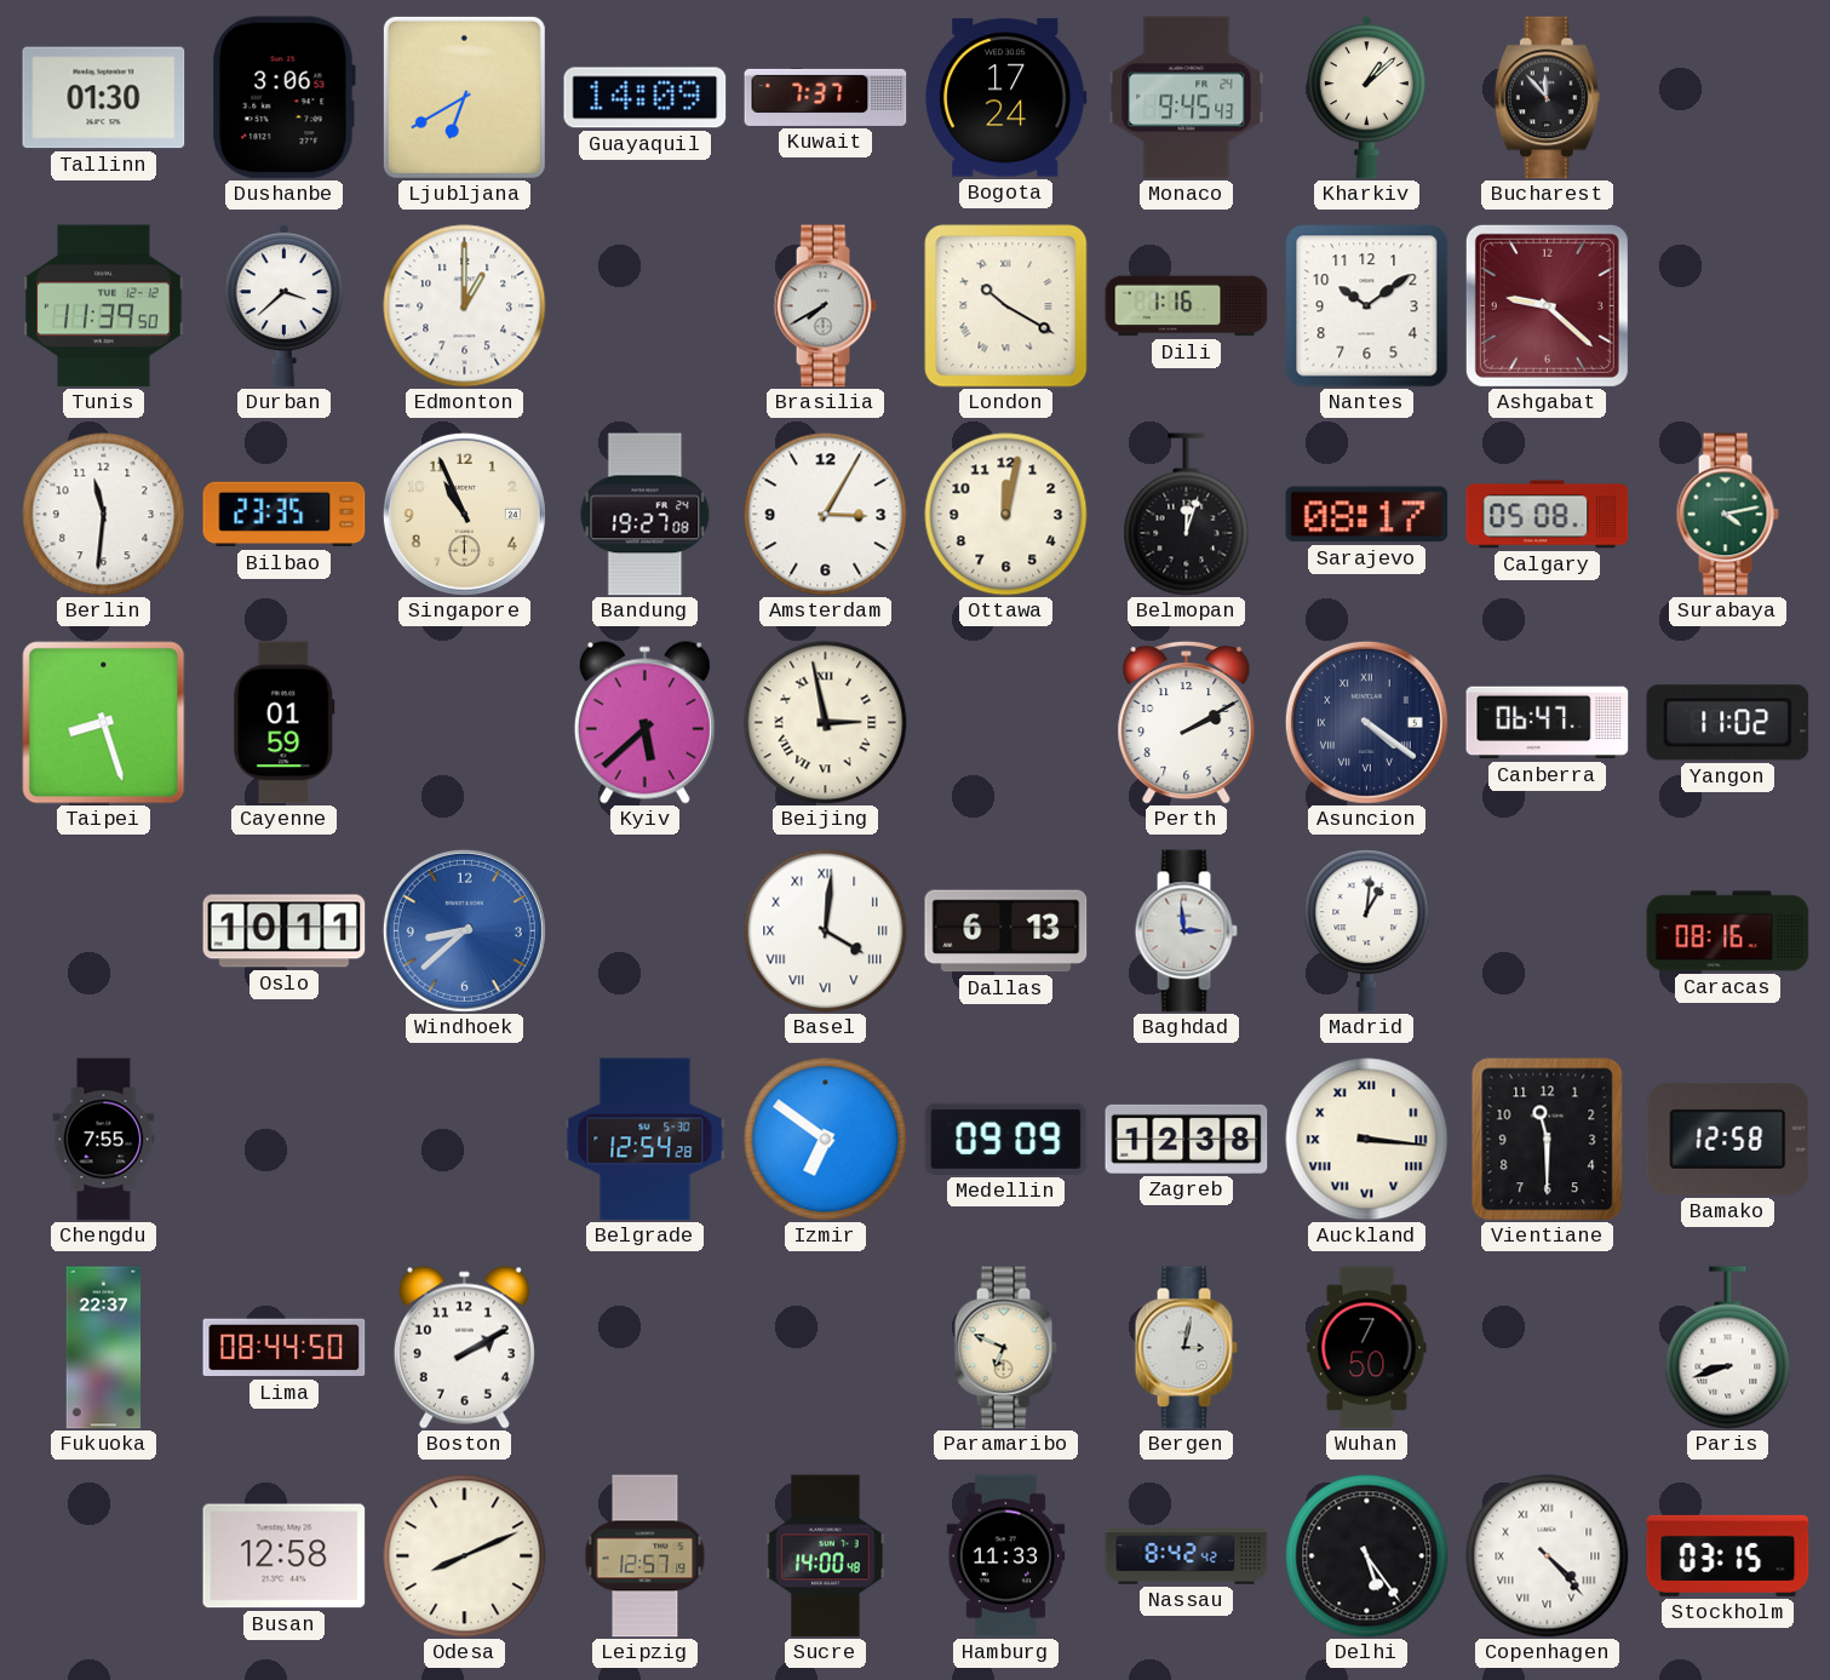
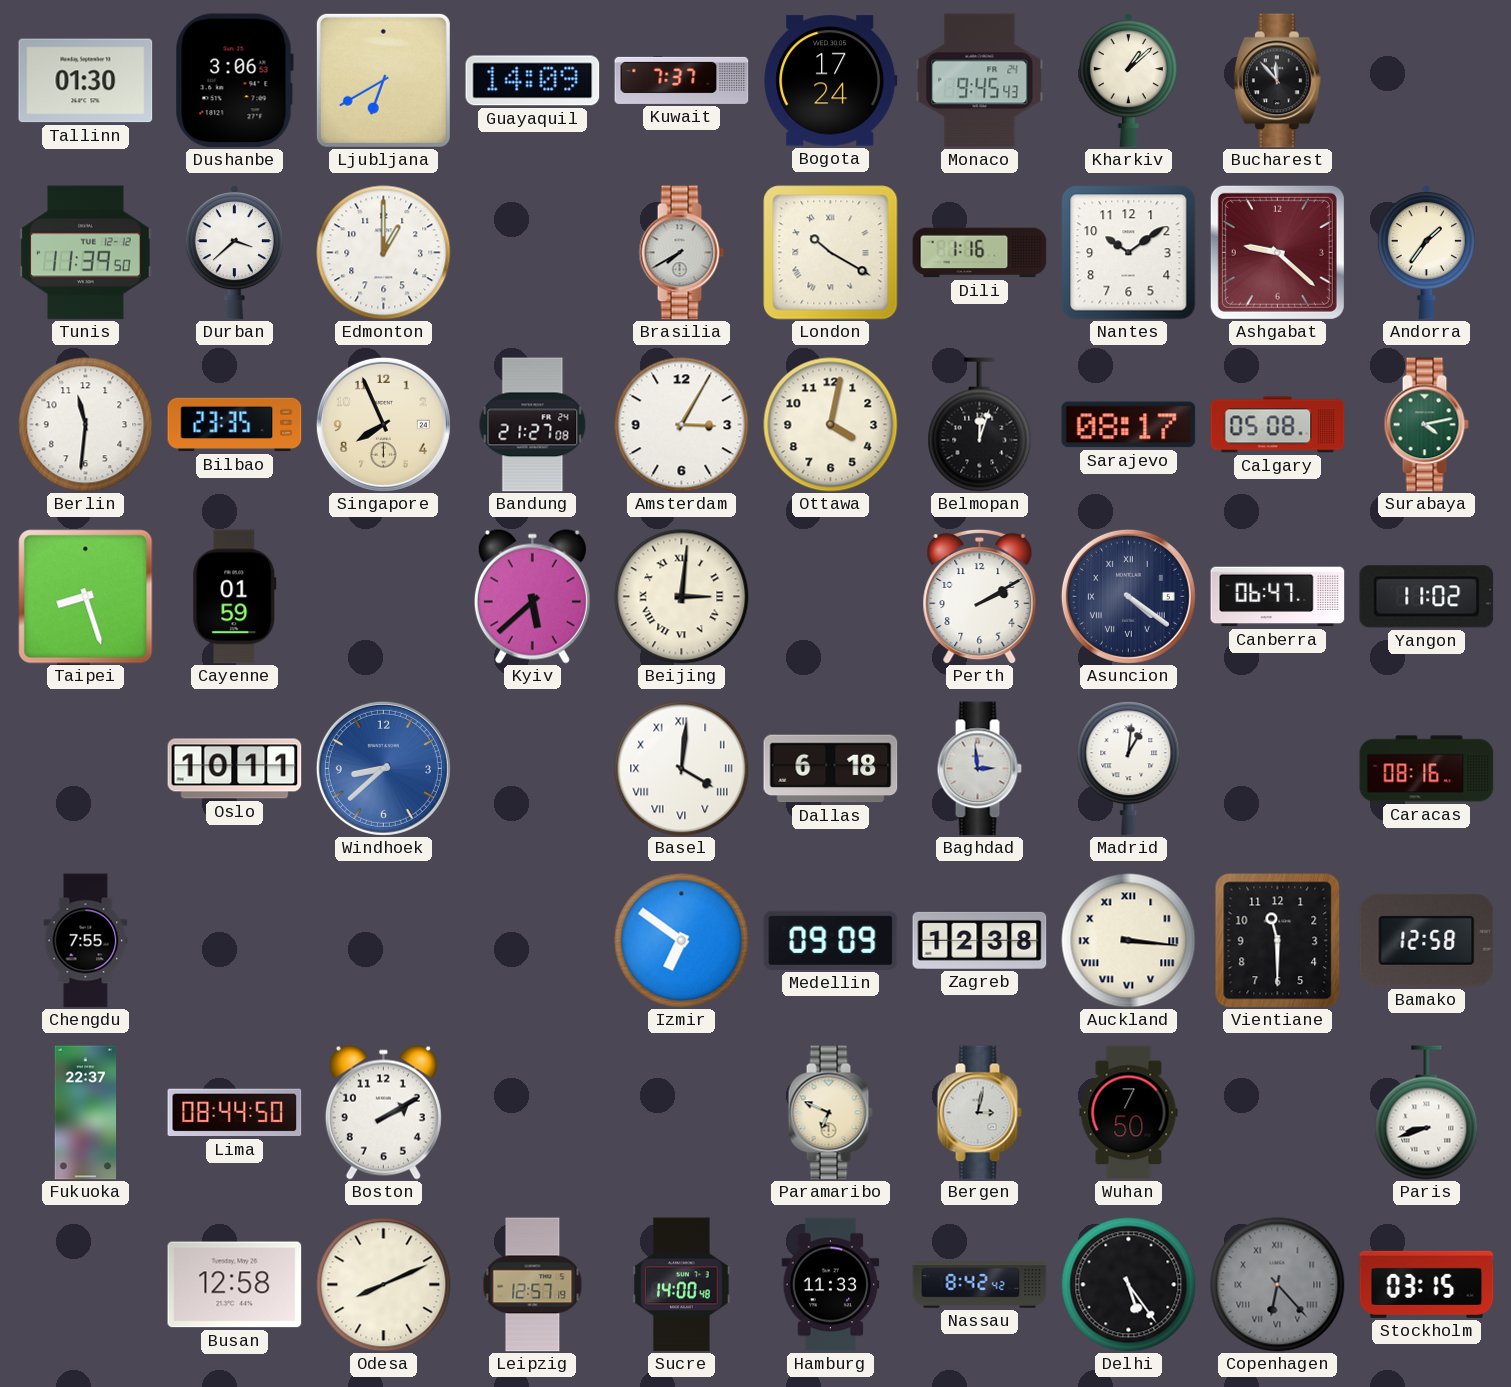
Andorra: none -> 1:36 (1426, 252)
Singapore: 10:56 -> 7:56 (383, 424)
Bandung: 19:27 -> 21:27 (533, 425)
Ottawa: 12:02 -> 4:02 (831, 425)
Beijing: 2:58 -> 3:01 (682, 597)
Dallas: 6:13 -> 6:18 (831, 769)
Belgrade: 12:54 -> none (646, 1140)
Copenhagen: 4:23 -> 6:23 (1278, 1285)
Copenhagen dial: white -> grey (1278, 1285)
